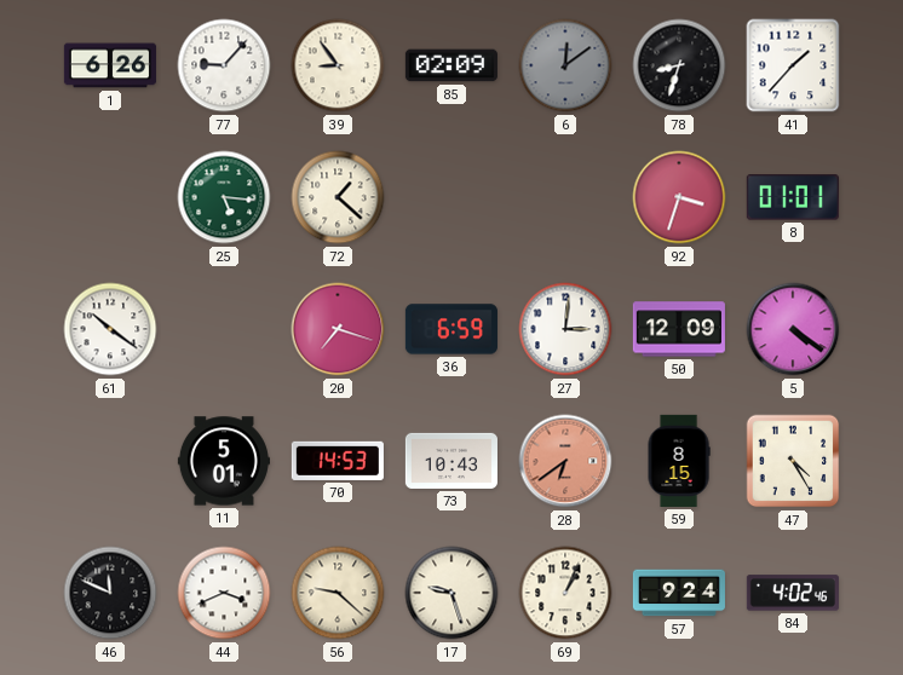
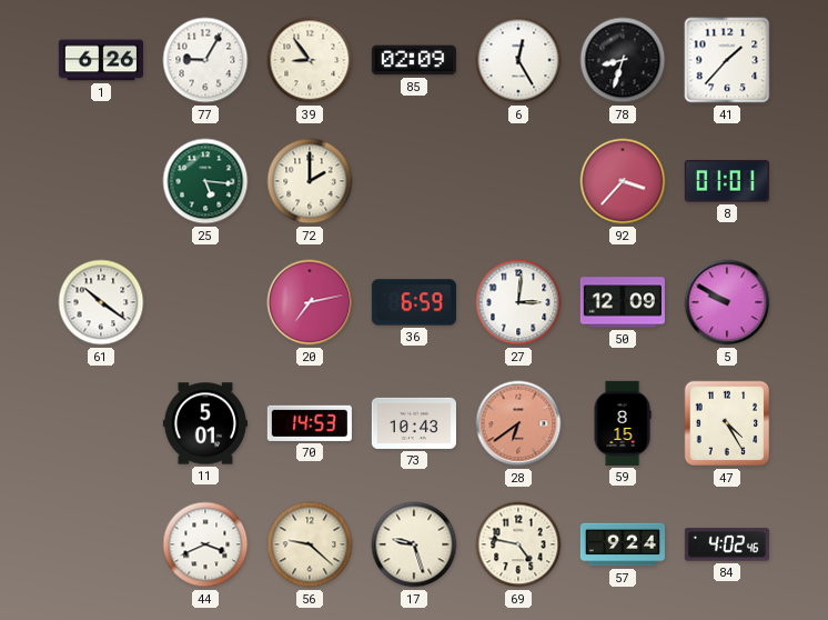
77: 9:07 -> 9:05 (205, 60)
6: 12:09 -> 12:25 (518, 60)
6 dial: grey -> white (518, 60)
72: 1:22 -> 2:00 (310, 181)
92: 3:33 -> 3:37 (623, 181)
20: 7:18 -> 7:13 (310, 302)
5: 4:21 -> 9:50 (727, 302)
46: 11:49 -> none (110, 593)
69: 1:04 -> 4:47 (518, 544)
